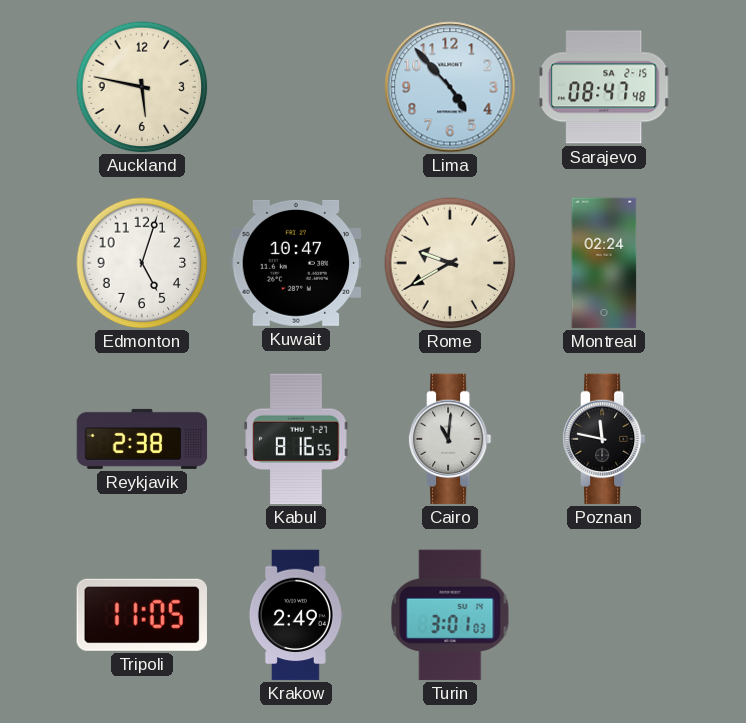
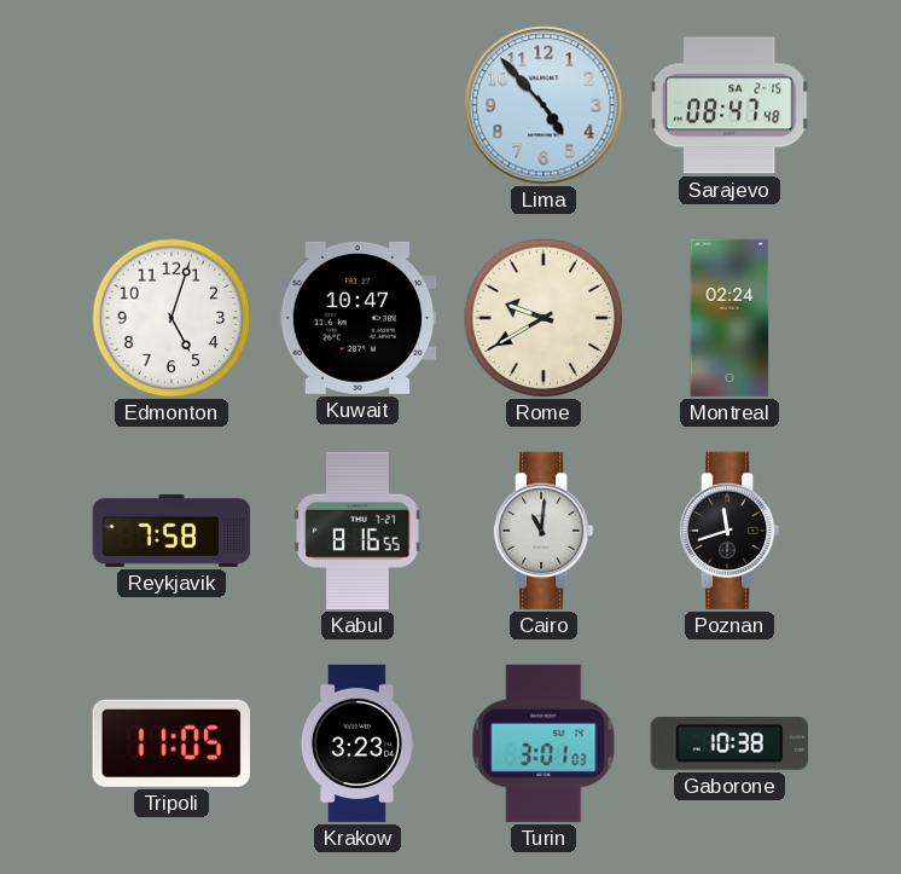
Auckland: 5:47 -> none (142, 87)
Reykjavik: 2:38 -> 7:58 (172, 531)
Poznan: 11:47 -> 11:42 (729, 531)
Krakow: 2:49 -> 3:23 (356, 743)
Gaborone: none -> 10:38 (728, 743)
